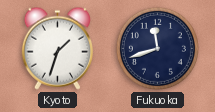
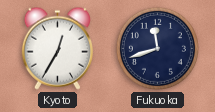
Kyoto: 1:33 -> 12:35 (57, 48)
